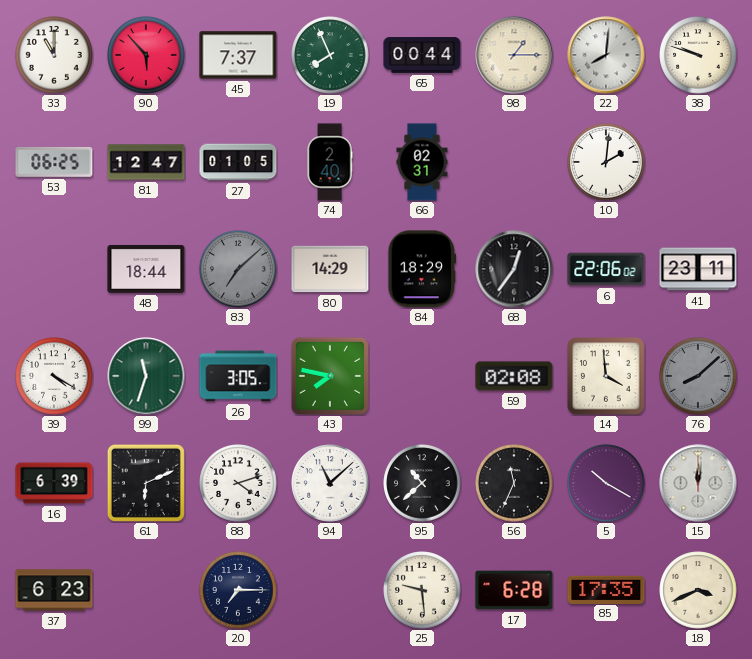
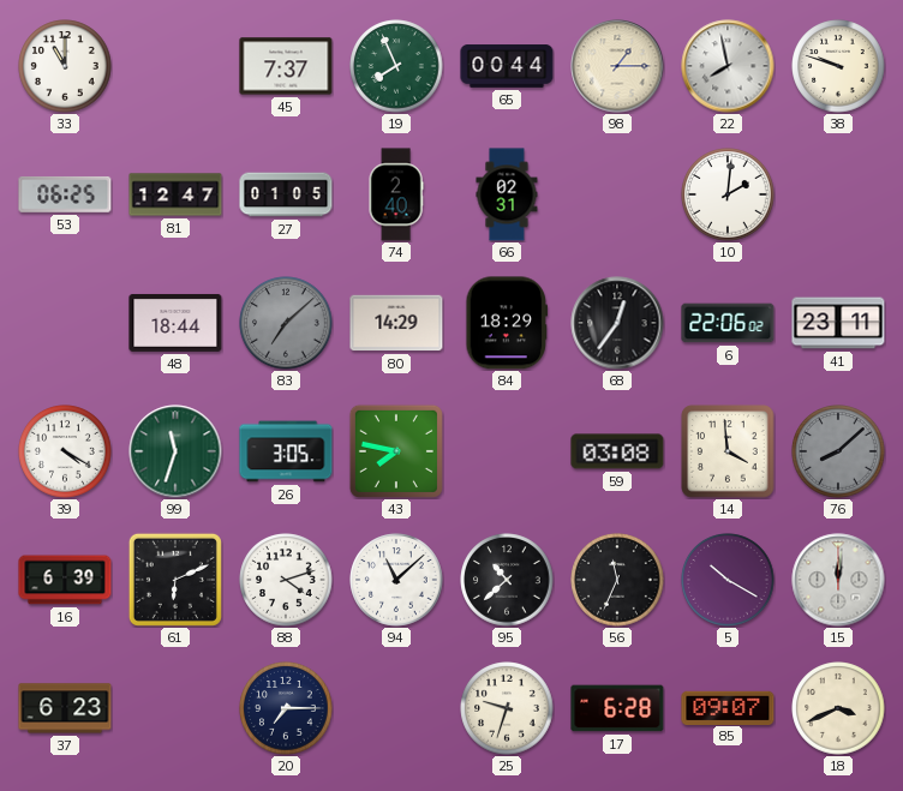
90: 5:53 -> none (146, 55)
22: 8:01 -> 7:58 (728, 66)
59: 02:08 -> 03:08 (617, 451)
25: 9:29 -> 9:33 (507, 708)
85: 17:35 -> 09:07 (728, 707)
